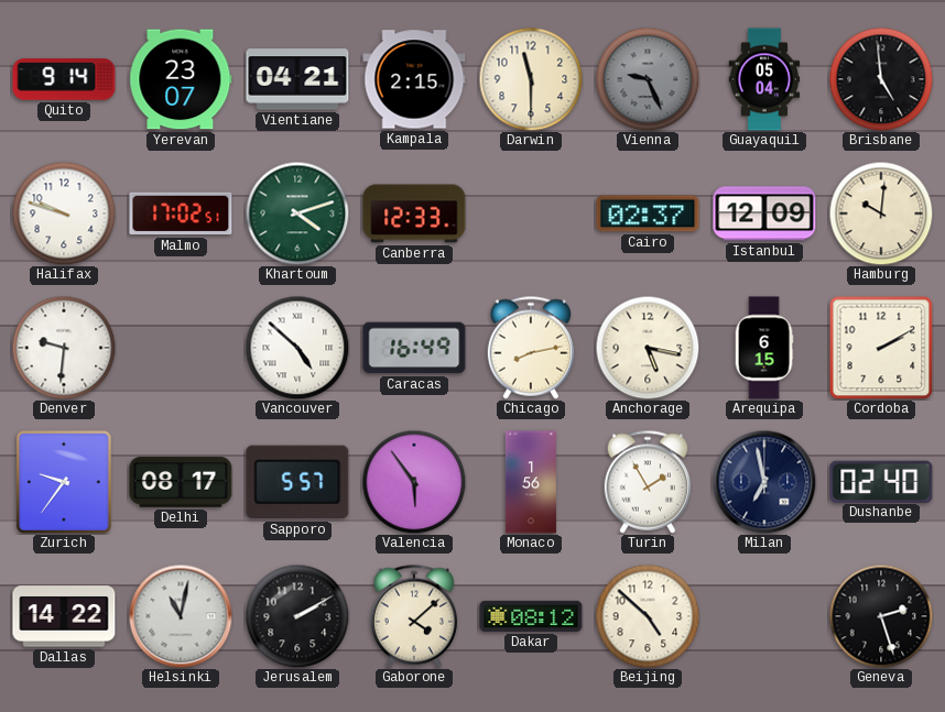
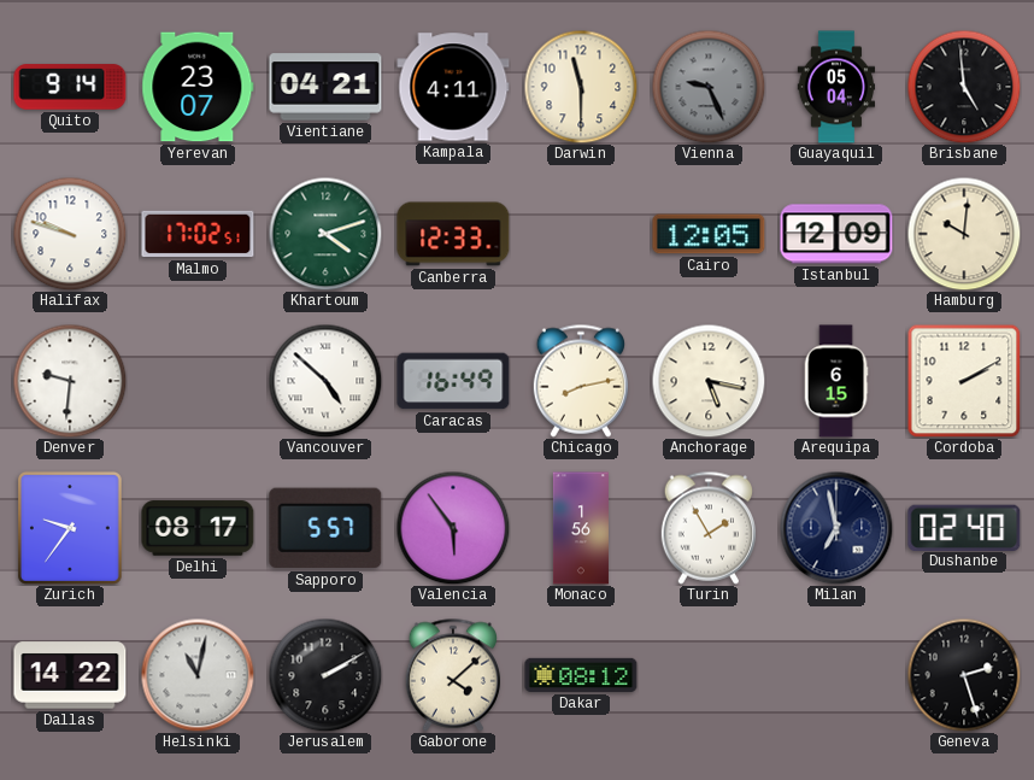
Kampala: 2:15 -> 4:11 (453, 87)
Cairo: 02:37 -> 12:05 (709, 234)
Beijing: 4:52 -> none (648, 616)
